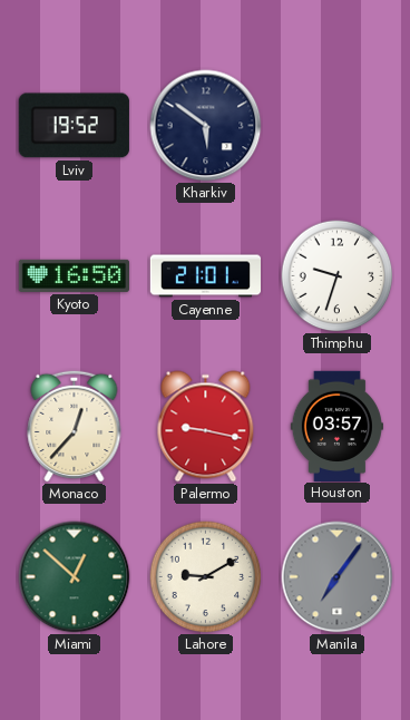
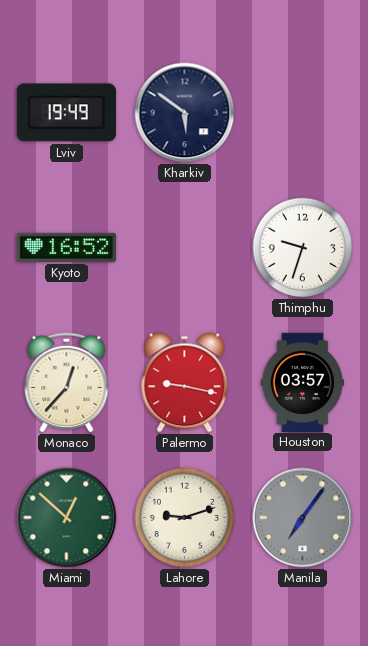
Lviv: 19:52 -> 19:49 (66, 113)
Kyoto: 16:50 -> 16:52 (66, 247)
Cayenne: 21:01 -> none (206, 276)
Lahore: 9:10 -> 9:12 (185, 518)
